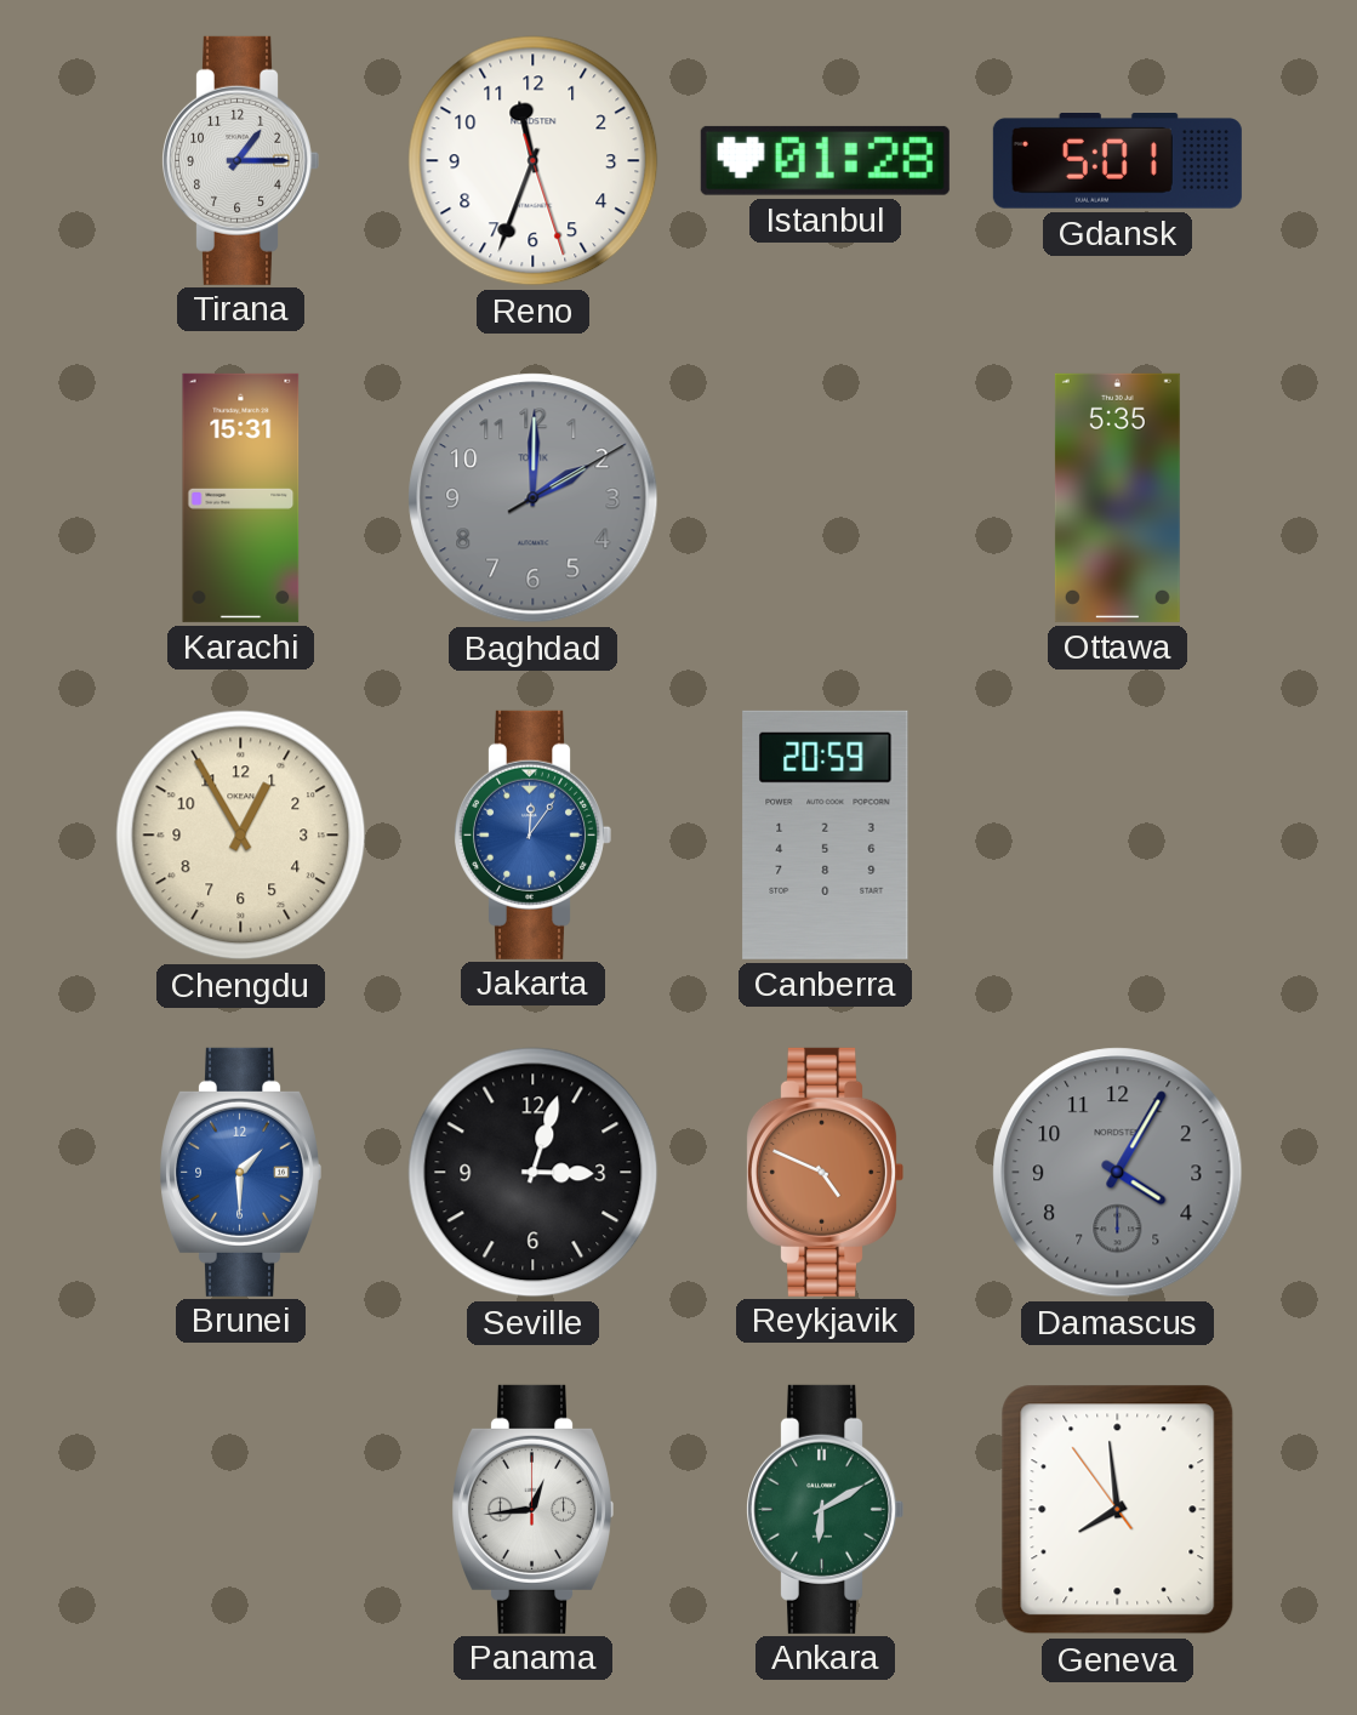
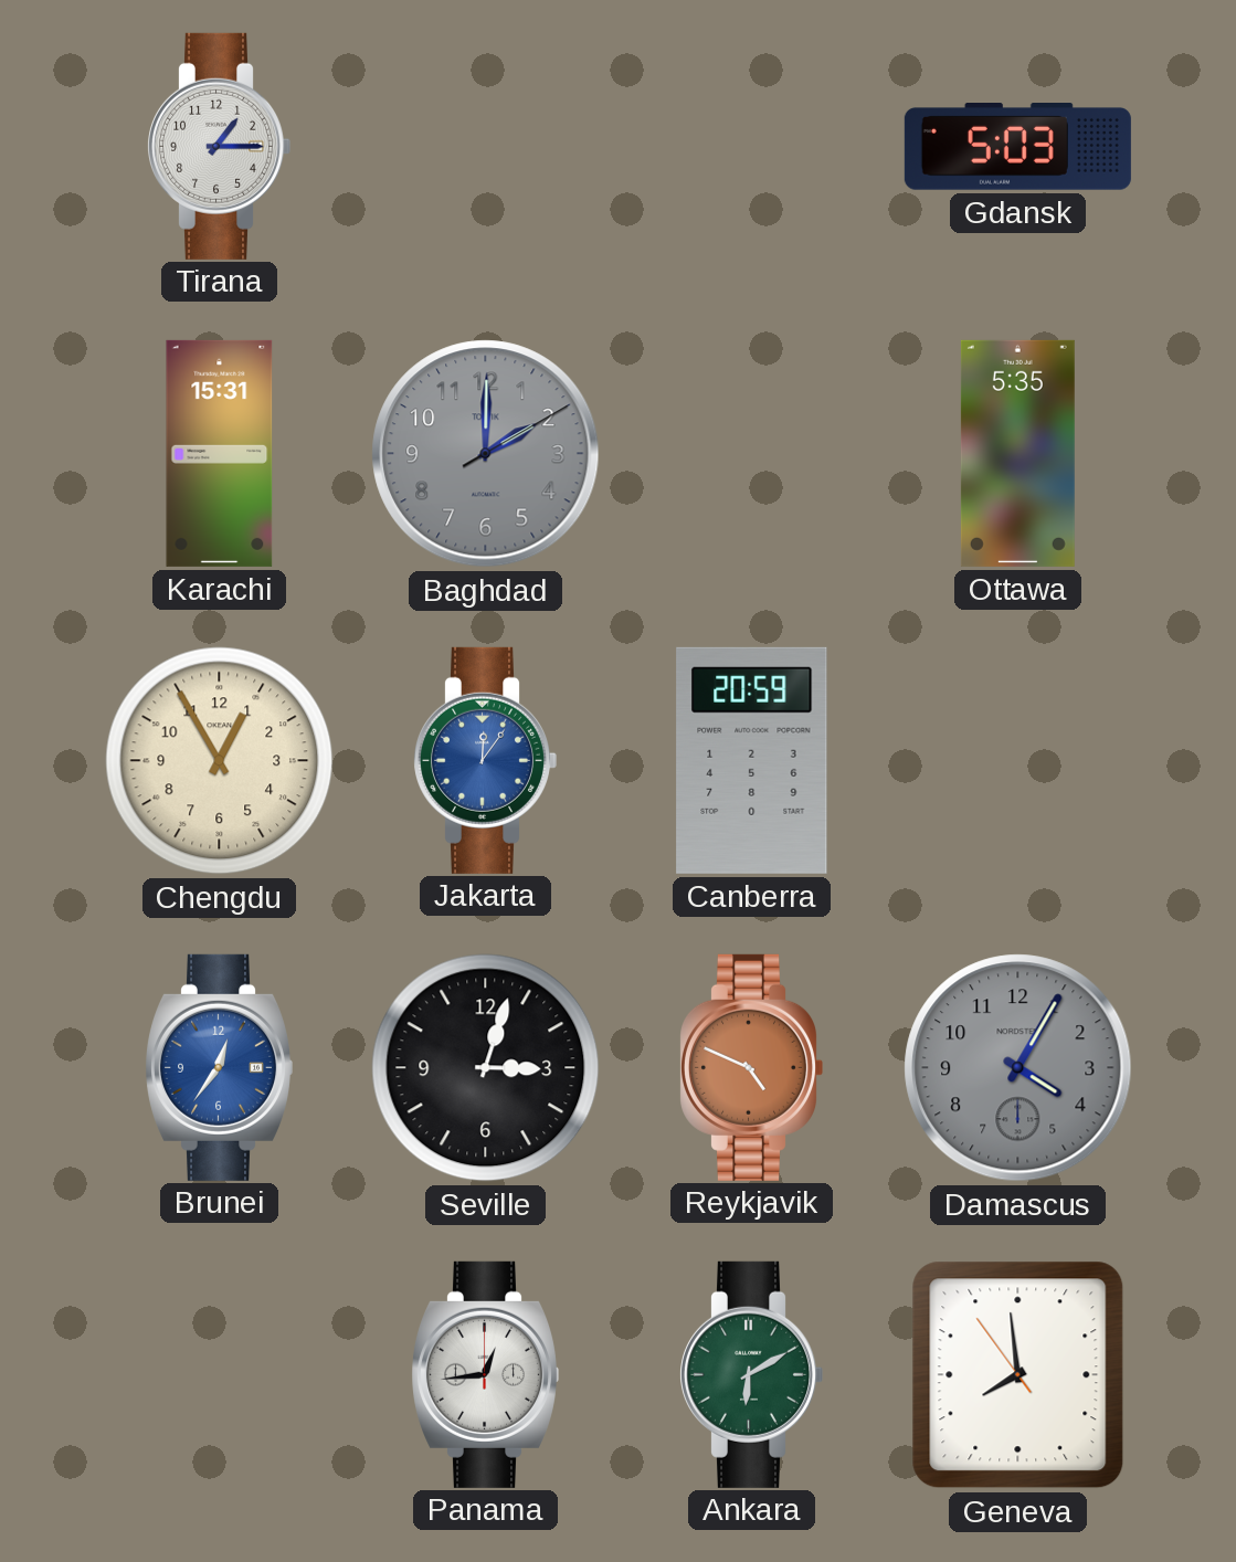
Reno: 11:33 -> none (534, 161)
Istanbul: 01:28 -> none (825, 160)
Gdansk: 5:01 -> 5:03 (1017, 147)
Brunei: 1:30 -> 12:36 (219, 1067)
